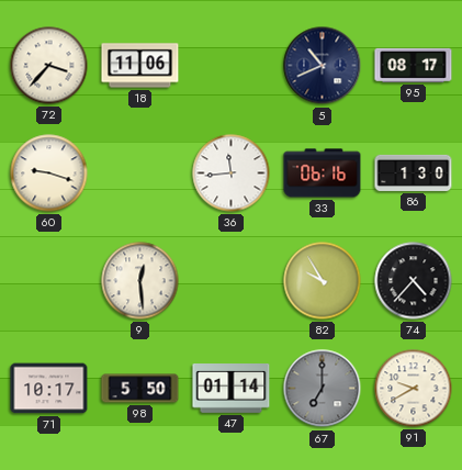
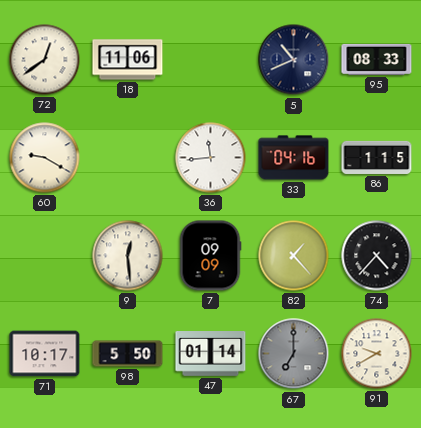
72: 3:37 -> 12:39 (45, 60)
95: 08:17 -> 08:33 (377, 59)
60: 9:18 -> 9:20 (45, 158)
33: 06:16 -> 04:16 (294, 158)
86: 1:30 -> 1:15 (377, 157)
7: none -> 09:09 (210, 256)
82: 9:55 -> 1:23 (294, 256)
